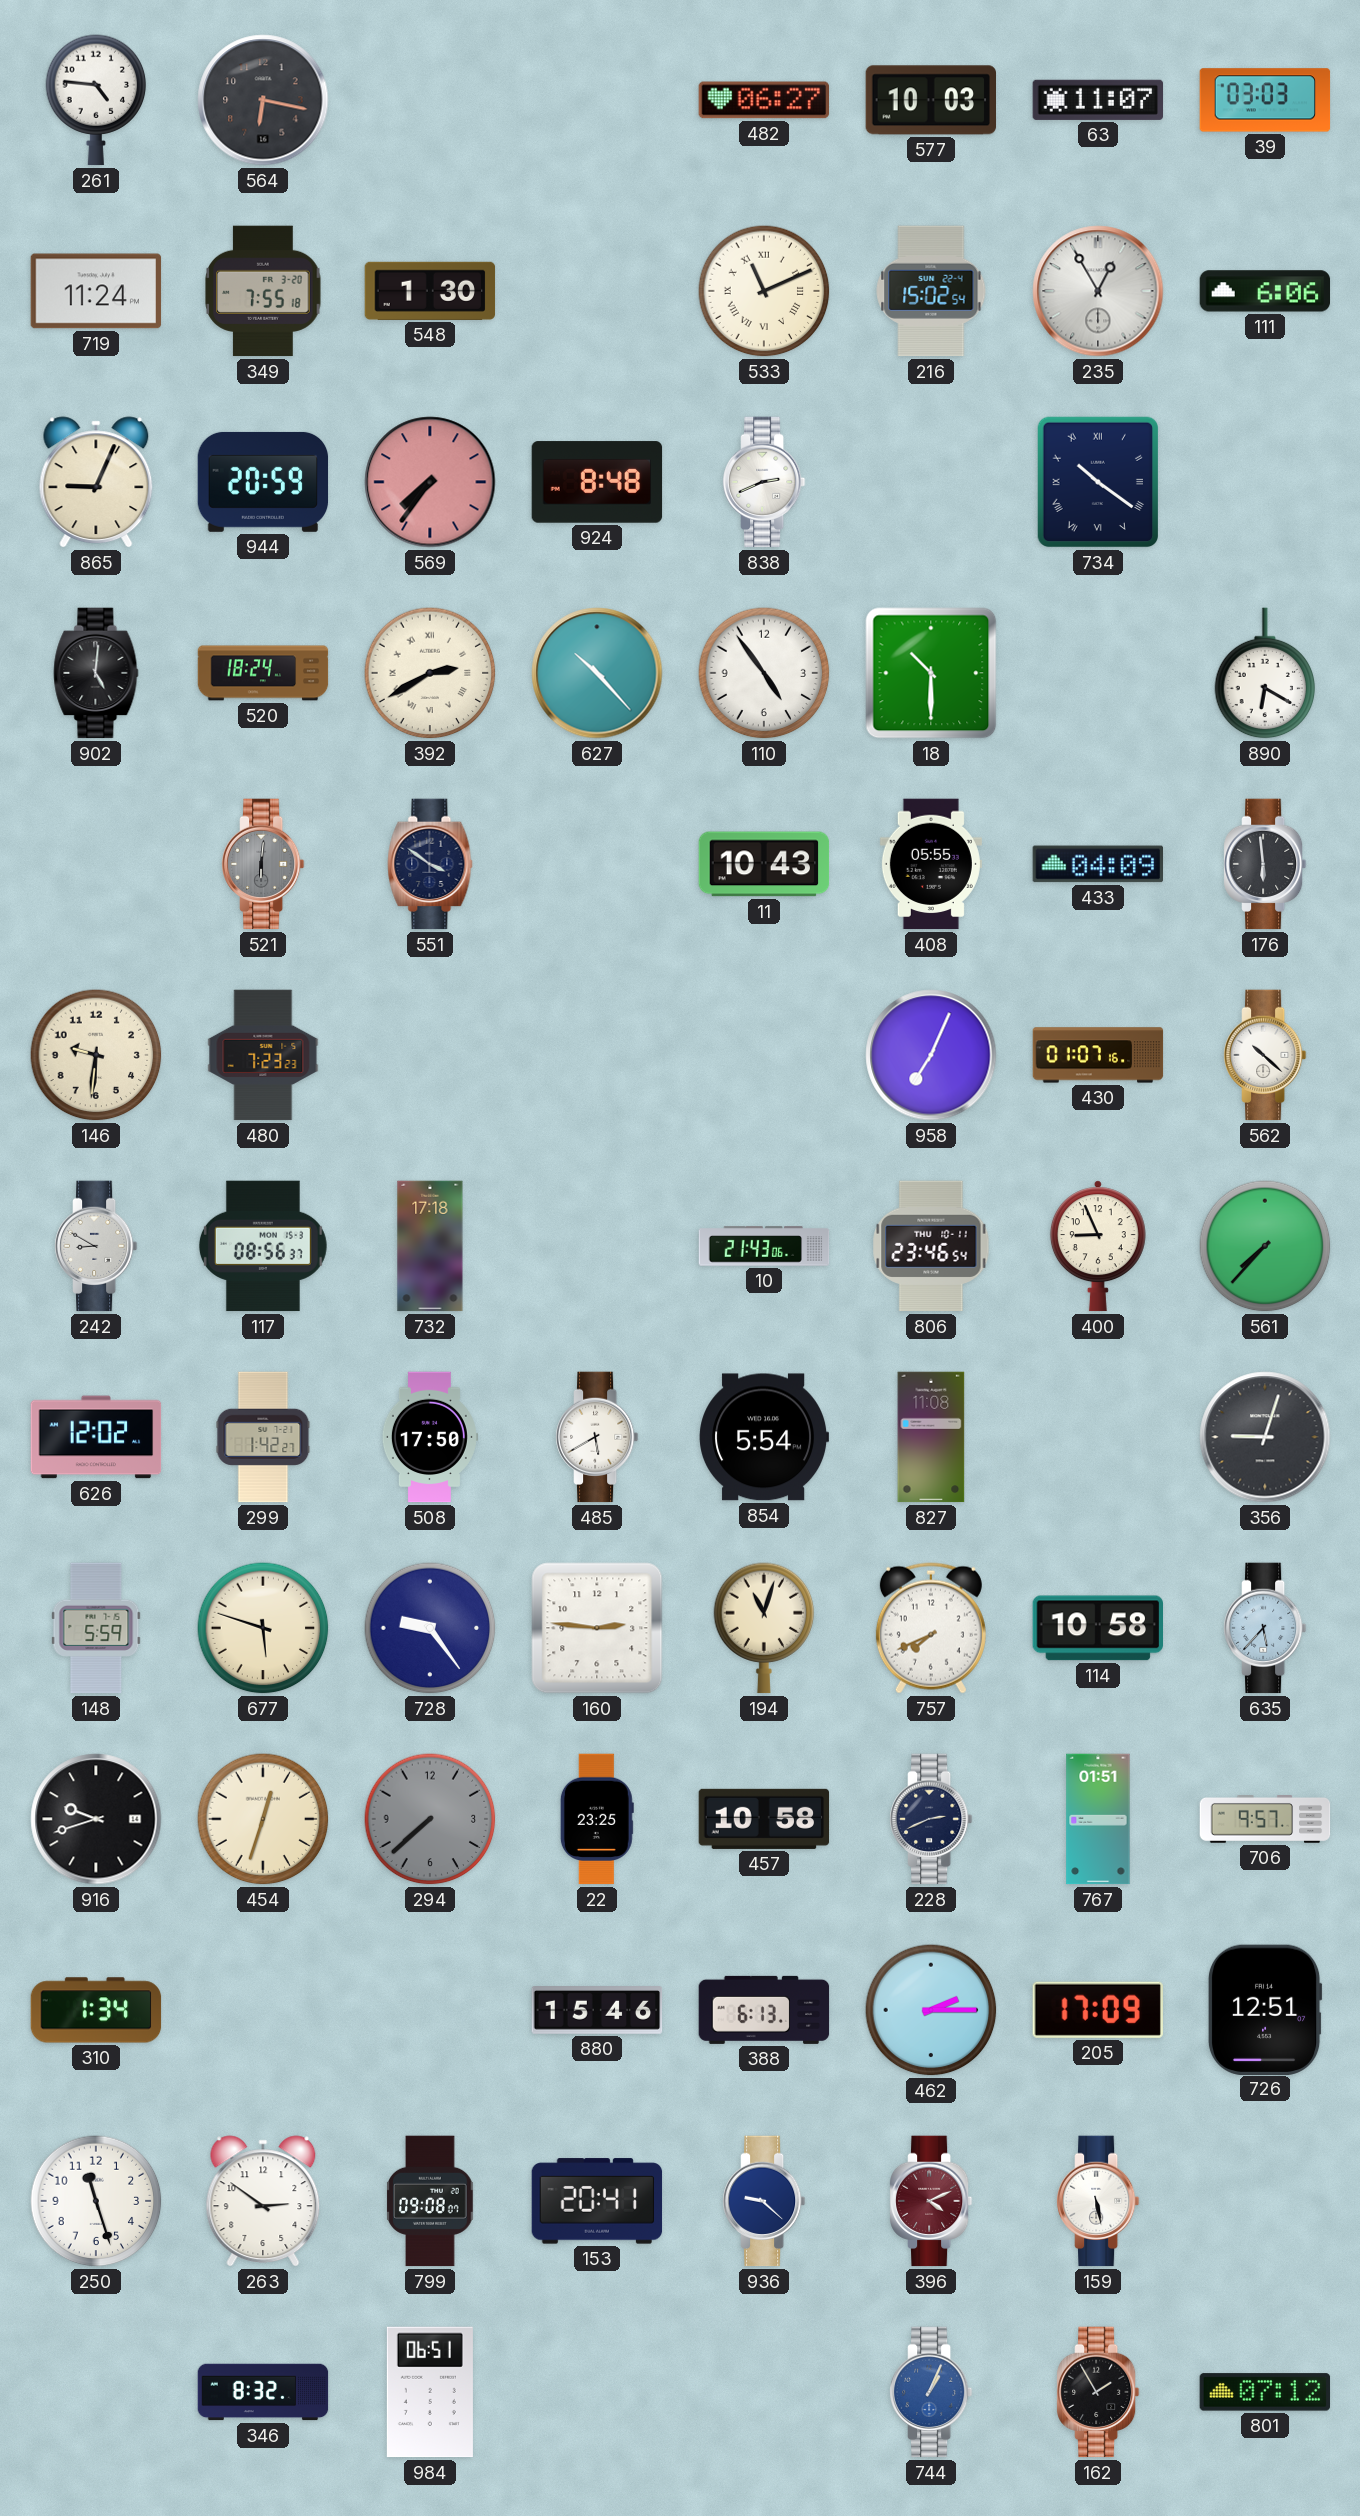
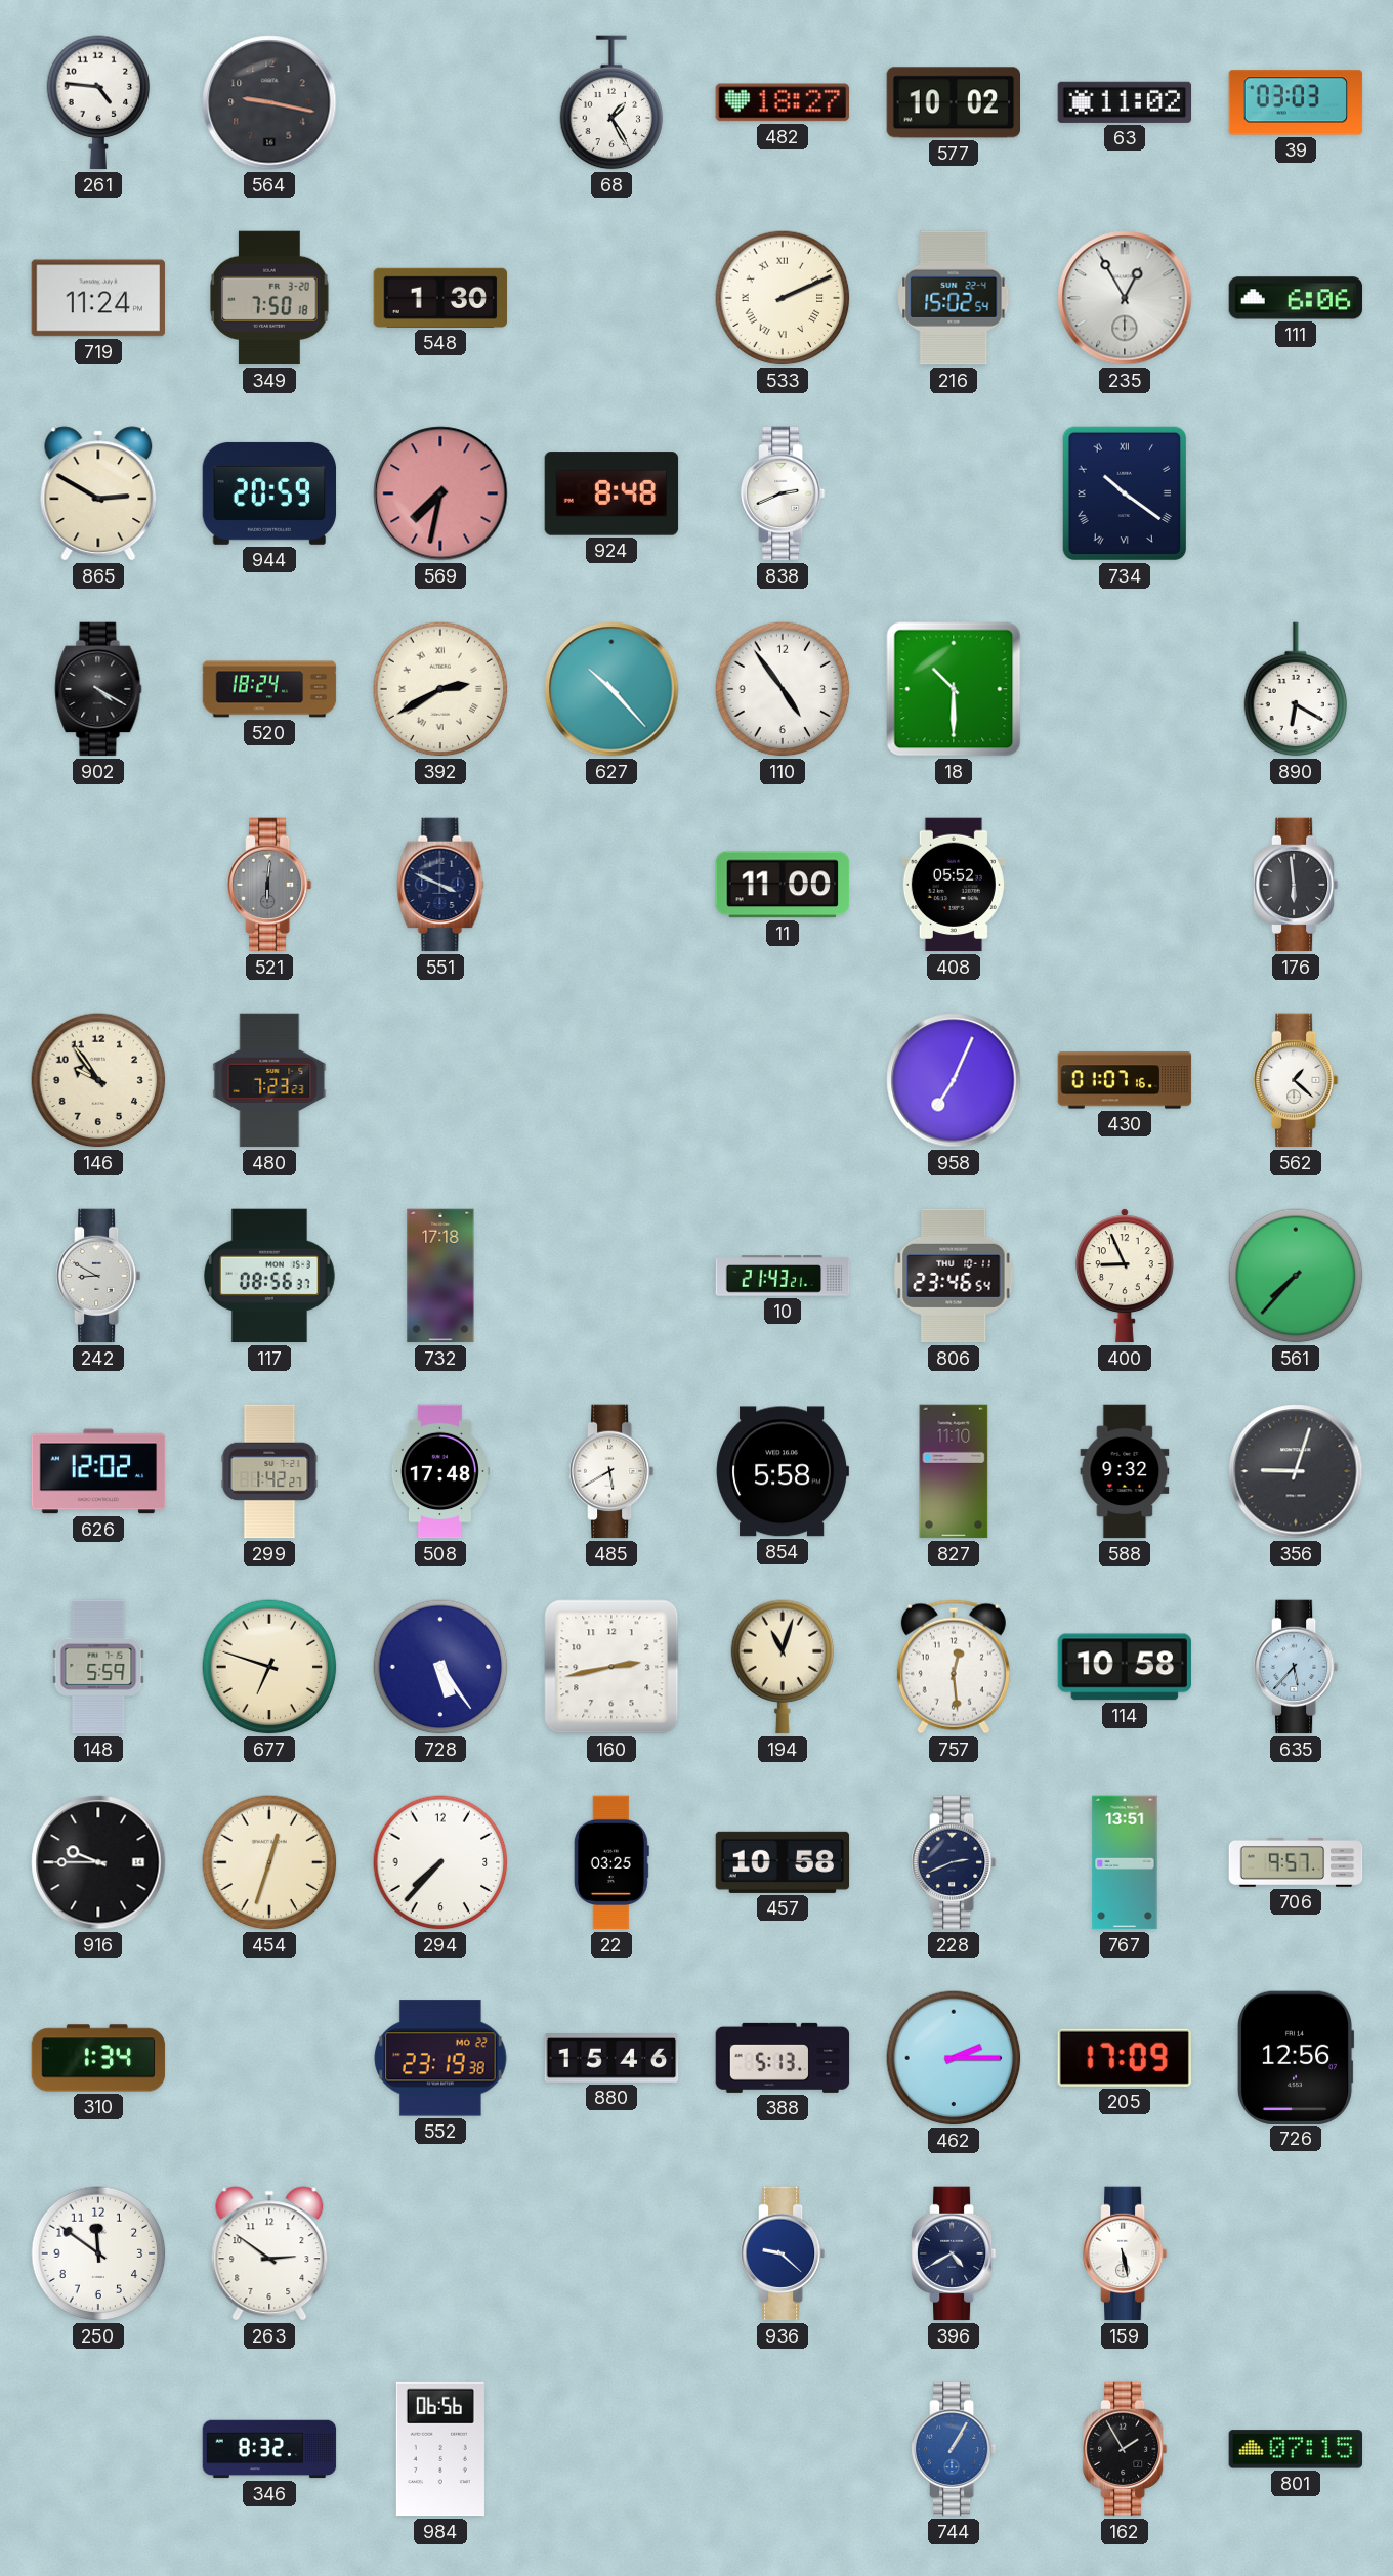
564: 6:17 -> 9:17 (269, 102)
68: none -> 1:25 (611, 102)
482: 06:27 -> 18:27 (782, 102)
577: 10:03 -> 10:02 (954, 102)
63: 11:07 -> 11:02 (1125, 102)
349: 7:55 -> 7:50 (269, 298)
533: 11:11 -> 2:11 (783, 298)
865: 9:04 -> 2:50 (98, 493)
569: 7:36 -> 7:32 (440, 493)
902: 5:01 -> 4:20 (98, 689)
551: 3:51 -> 3:49 (440, 885)
11: 10:43 -> 11:00 (783, 885)
408: 05:55 -> 05:52 (954, 885)
433: 04:09 -> none (1098, 864)
146: 9:31 -> 9:54 (98, 1080)
562: 10:22 -> 1:22 (1296, 1080)
10: 21:43:06 -> 21:43:21 (783, 1276)
508: 17:50 -> 17:48 (440, 1471)
854: 5:54 -> 5:58 (782, 1471)
827: 11:08 -> 11:10 (954, 1471)
588: none -> 9:32 (1125, 1471)
677: 5:48 -> 6:48 (269, 1667)
728: 9:24 -> 5:24 (440, 1667)
160: 2:46 -> 2:43 (611, 1667)
757: 7:41 -> 12:29 (954, 1667)
916: 9:42 -> 9:45 (98, 1862)
294: 7:38 -> 7:37 (440, 1862)
294 dial: grey -> white (440, 1862)
22: 23:25 -> 03:25 (611, 1862)
767: 01:51 -> 13:51 (1125, 1862)
552: none -> 23:19 (440, 2058)
388: 6:13 -> 5:13 (783, 2058)
726: 12:51 -> 12:56 (1296, 2057)
250: 11:27 -> 11:51 (98, 2253)
799: 09:08 -> none (430, 2201)
153: 20:41 -> none (597, 2201)
396: 4:11 -> 4:40 (954, 2253)
396 dial: burgundy -> navy (954, 2253)
984: 06:51 -> 06:56 (440, 2449)
744: 1:04 -> 1:05 (954, 2449)
801: 07:12 -> 07:15 (1296, 2449)
